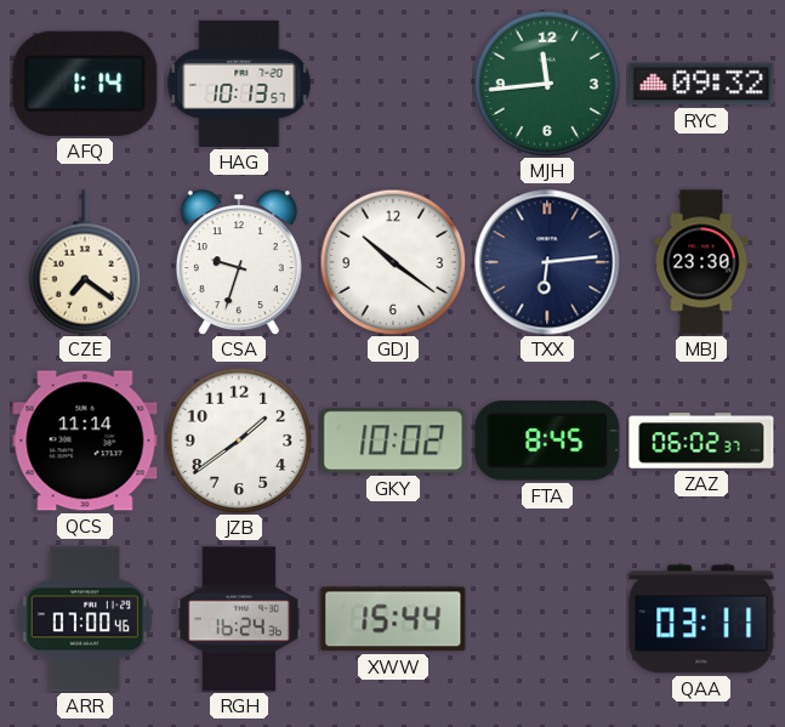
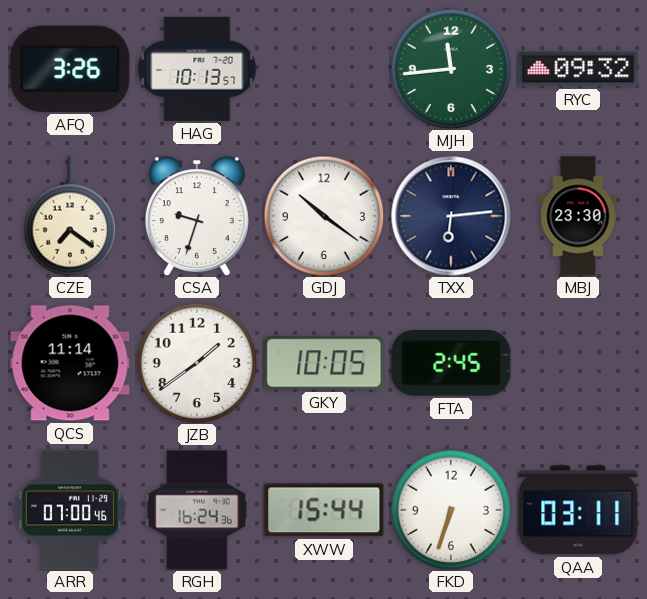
AFQ: 1:14 -> 3:26 (70, 69)
GKY: 10:02 -> 10:05 (324, 363)
FTA: 8:45 -> 2:45 (451, 363)
ZAZ: 06:02 -> none (701, 441)
FKD: none -> 6:33 (451, 510)
